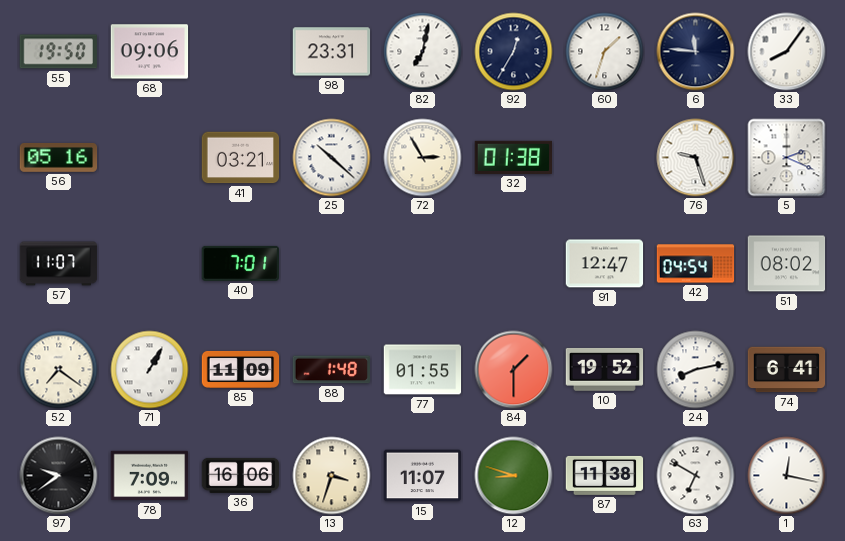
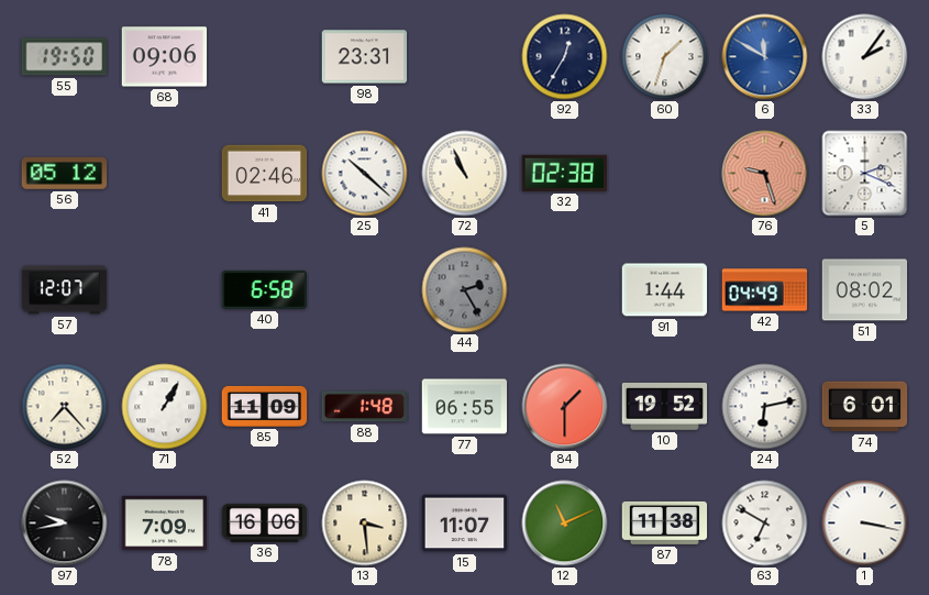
82: 7:02 -> none (423, 52)
6: 11:46 -> 11:50 (765, 57)
6 dial: navy -> blue (765, 57)
33: 8:06 -> 2:06 (865, 57)
56: 05:16 -> 05:12 (65, 174)
41: 03:21 -> 02:46 (265, 174)
72: 2:55 -> 10:56 (465, 174)
32: 01:38 -> 02:38 (564, 173)
76 dial: white -> salmon (765, 174)
57: 11:07 -> 12:07 (65, 290)
40: 7:01 -> 6:58 (264, 289)
44: none -> 2:25 (465, 290)
91: 12:47 -> 1:44 (665, 290)
42: 04:54 -> 04:49 (765, 290)
52: 7:21 -> 7:23 (65, 407)
77: 01:55 -> 06:55 (465, 407)
24: 8:13 -> 6:13 (765, 407)
74: 6:41 -> 6:01 (865, 407)
97: 9:39 -> 9:43 (65, 524)
13: 3:33 -> 3:29 (365, 524)
12: 8:48 -> 11:11 (565, 524)
1: 12:17 -> 3:17 (865, 524)
